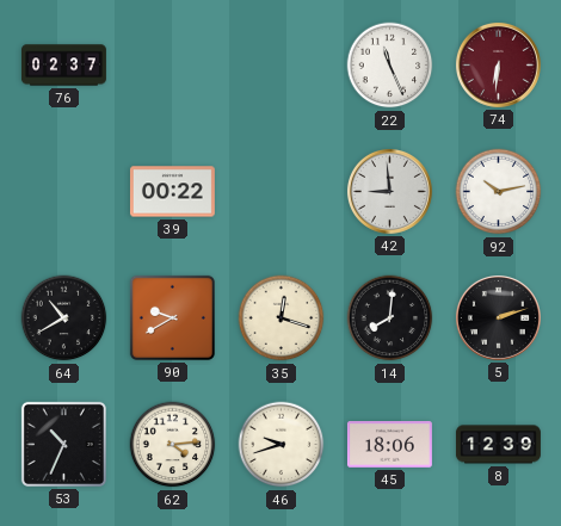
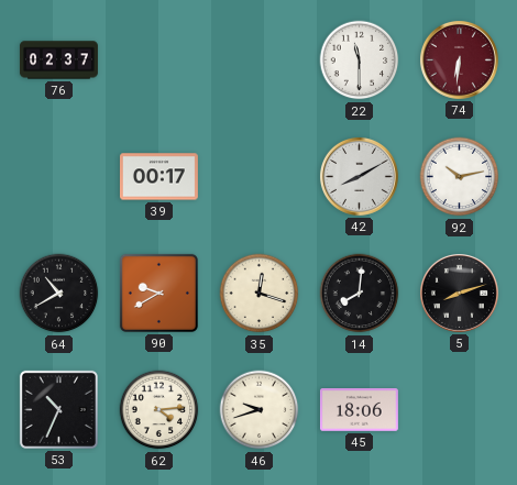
22: 11:26 -> 11:30 (360, 60)
39: 00:22 -> 00:17 (158, 177)
42: 8:59 -> 8:10 (359, 176)
5: 2:12 -> 8:12 (459, 293)
8: 12:39 -> none (498, 445)
